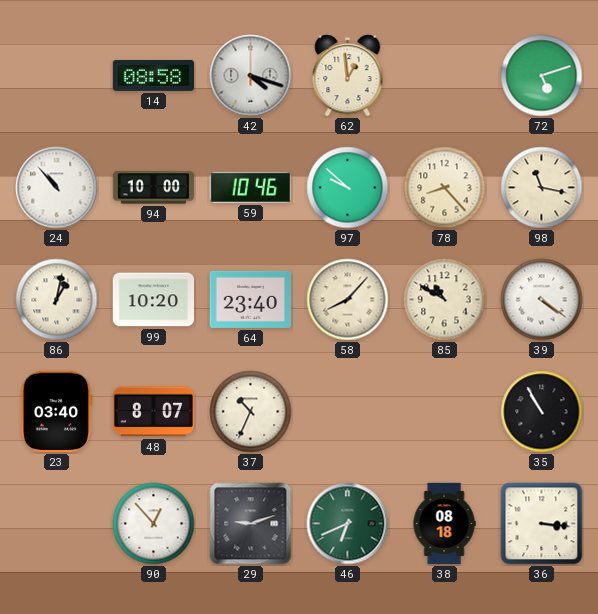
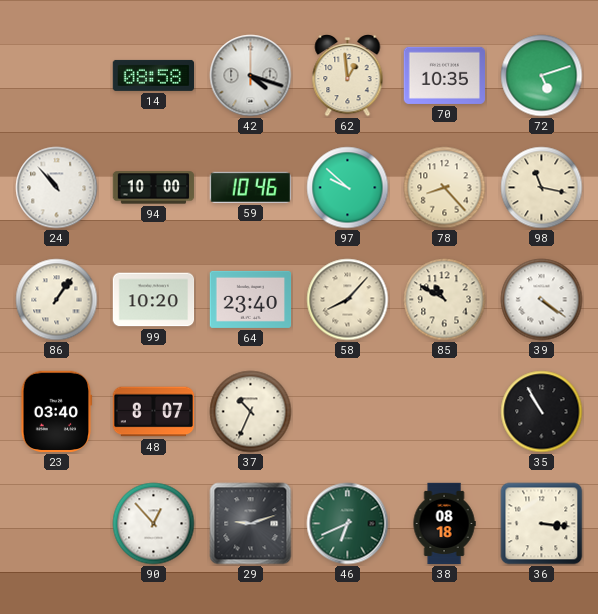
70: none -> 10:35 (445, 75)
86: 1:02 -> 1:06 (57, 300)
